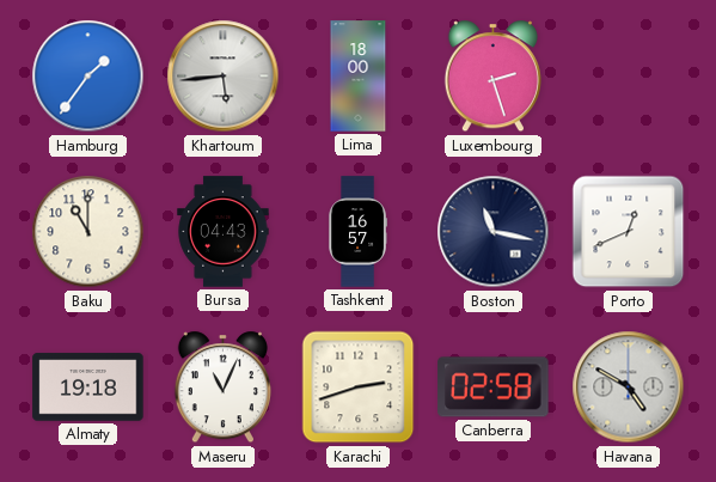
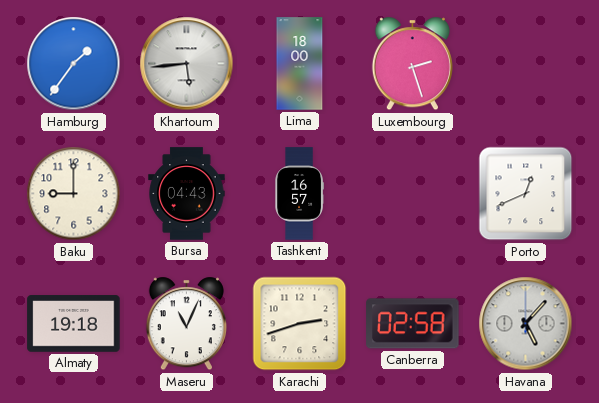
Baku: 11:00 -> 9:00 (74, 194)
Boston: 11:17 -> none (494, 232)
Havana: 4:50 -> 5:07 (526, 324)
